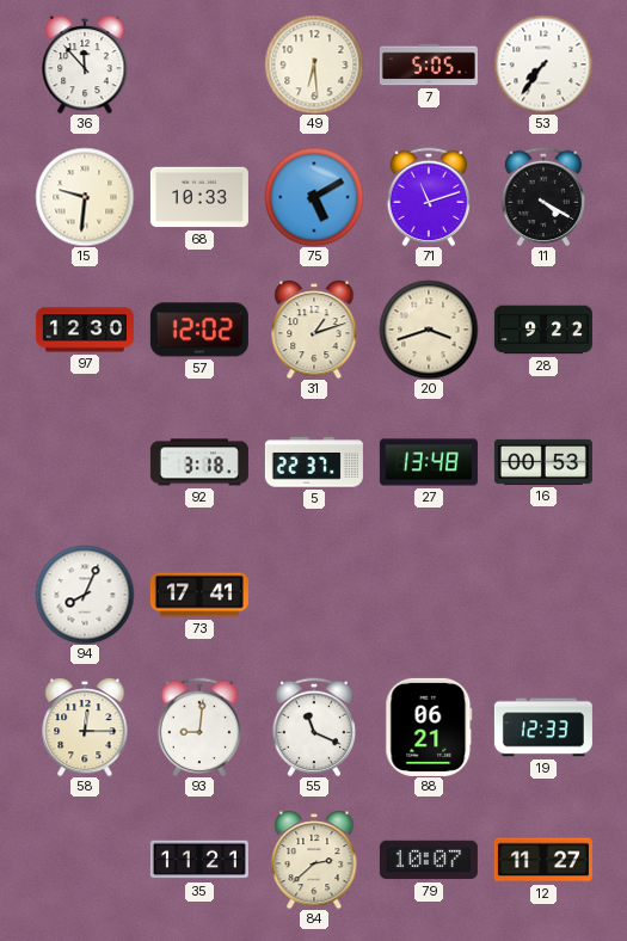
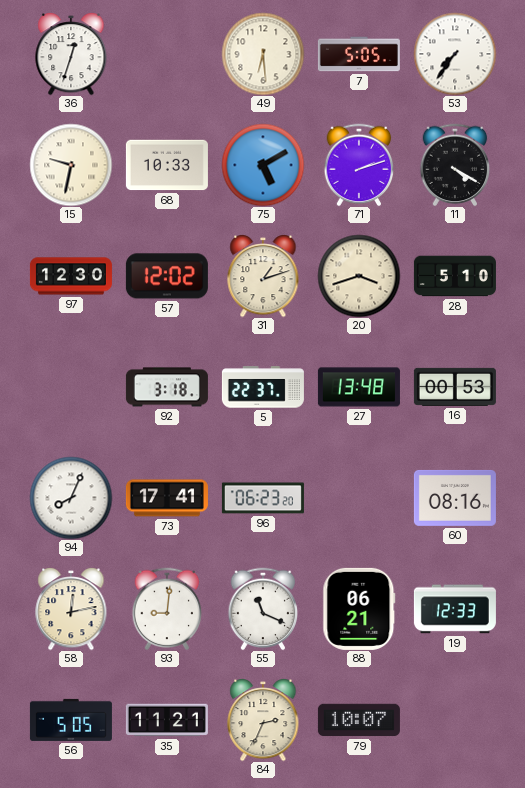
36: 11:53 -> 12:33 (71, 54)
15: 9:31 -> 9:32 (71, 165)
71: 11:12 -> 2:12 (359, 165)
28: 9:22 -> 5:10 (455, 276)
96: none -> 06:23 (263, 498)
60: none -> 08:16 (455, 498)
58: 12:15 -> 12:13 (71, 609)
56: none -> 5:05 (71, 720)
84: 2:38 -> 2:34 (263, 720)
12: 11:27 -> none (543, 860)
